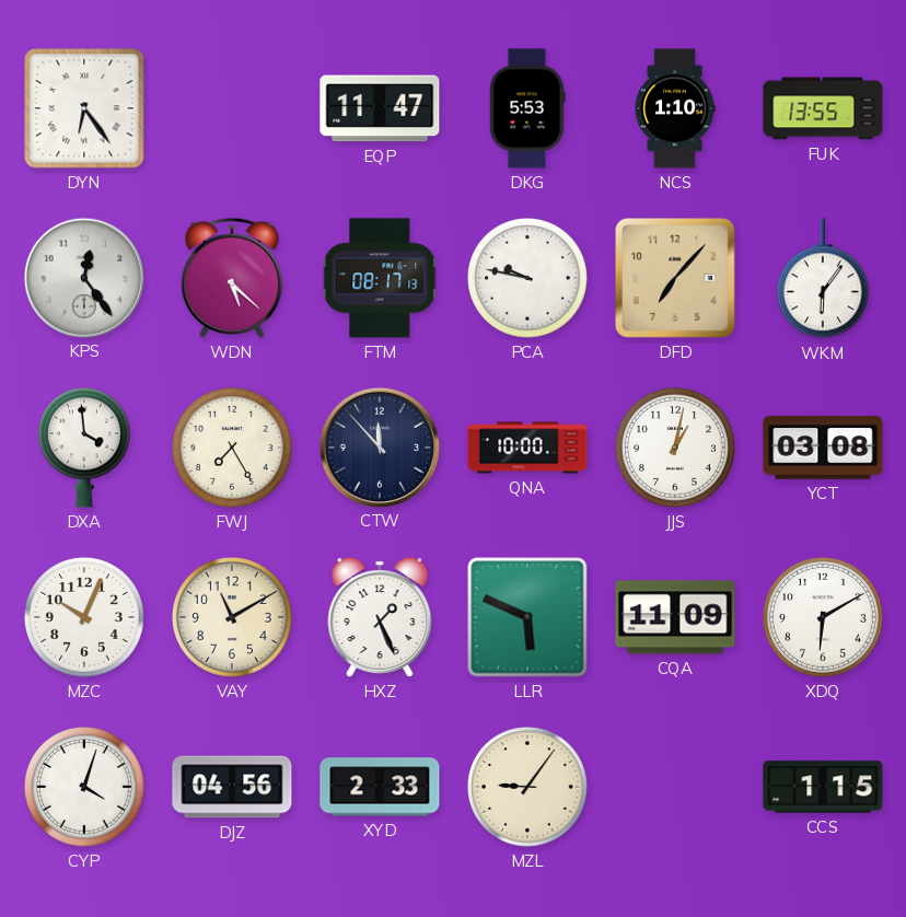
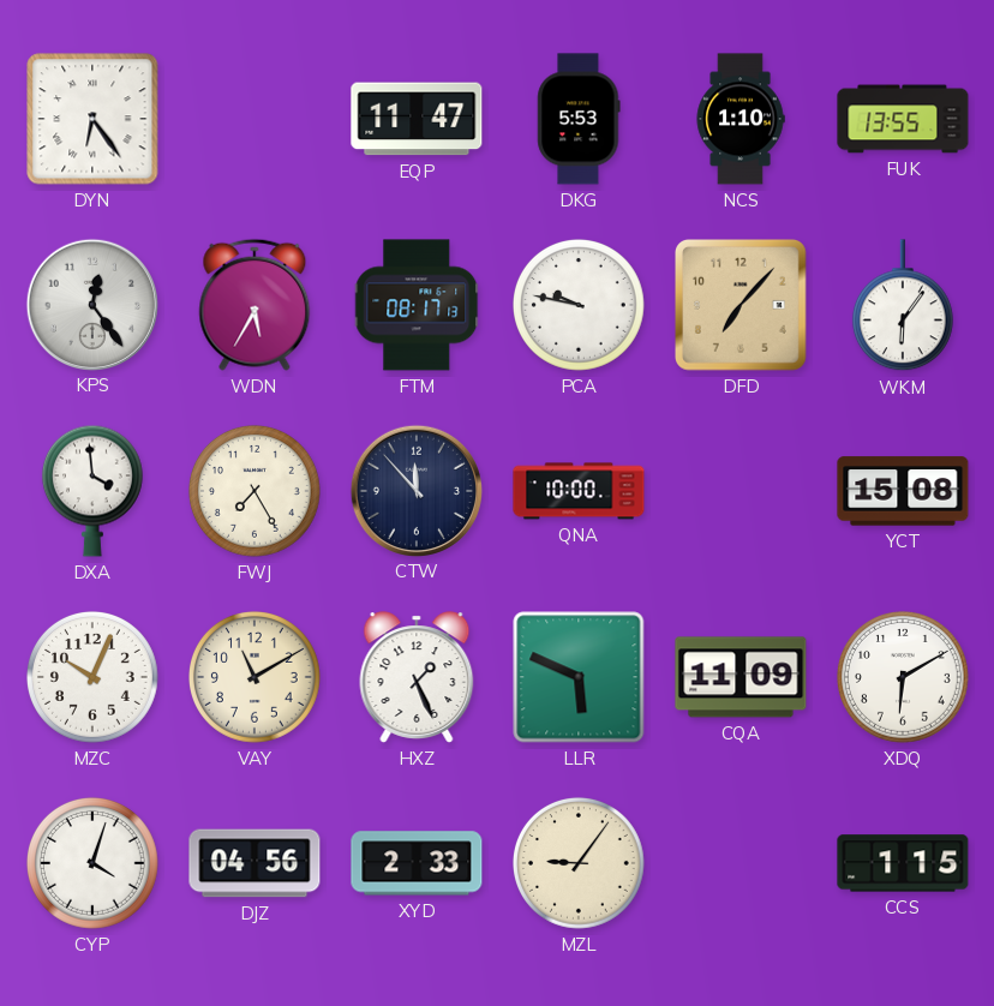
WDN: 5:22 -> 5:35 (255, 305)
JJS: 1:02 -> none (676, 448)
YCT: 03:08 -> 15:08 (903, 491)
